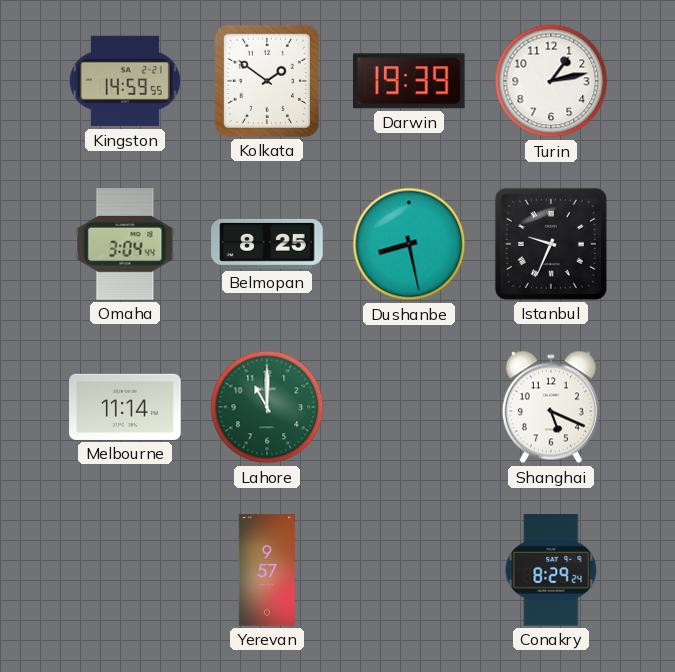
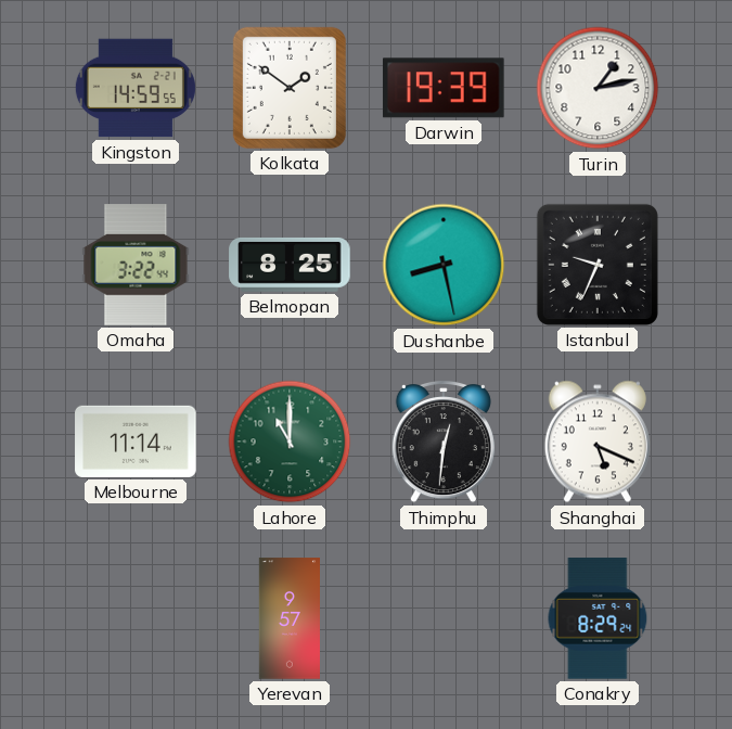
Omaha: 3:04 -> 3:22 (136, 265)
Thimphu: none -> 12:31 (444, 443)
